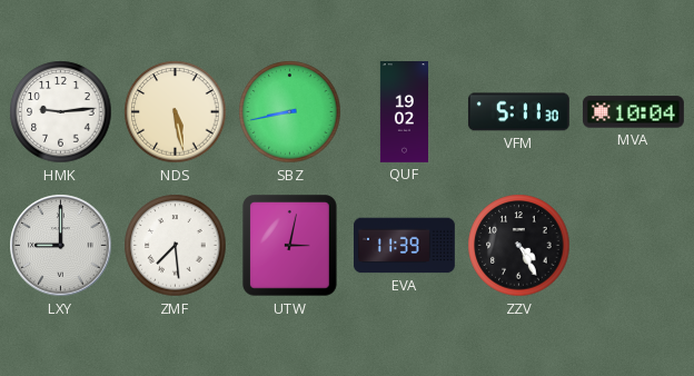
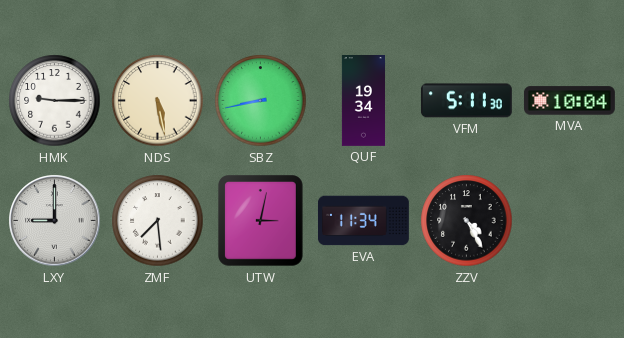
HMK: 9:14 -> 9:15 (55, 101)
QUF: 19:02 -> 19:34 (363, 101)
EVA: 11:39 -> 11:34 (363, 221)
